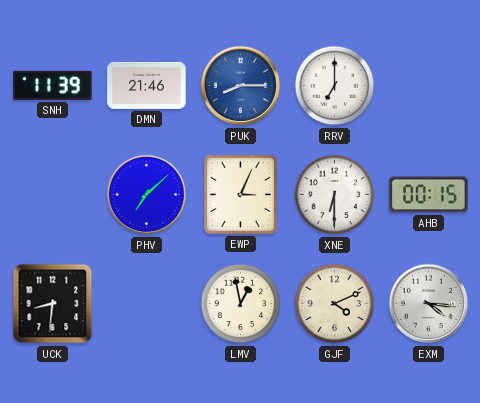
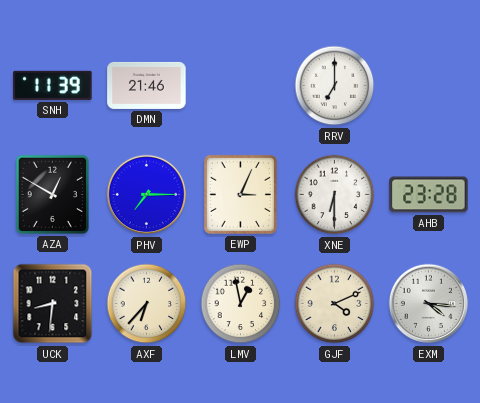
PUK: 8:15 -> none (241, 86)
AZA: none -> 12:50 (52, 194)
PHV: 7:08 -> 7:15 (147, 195)
AHB: 00:15 -> 23:28 (429, 195)
AXF: none -> 6:37 (147, 304)
